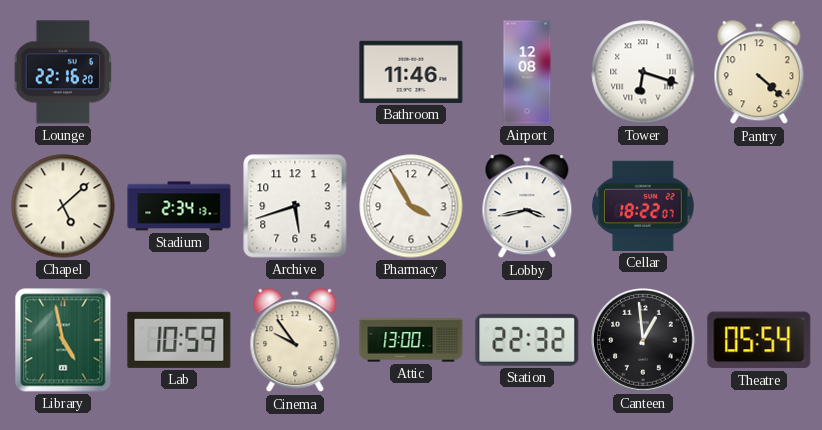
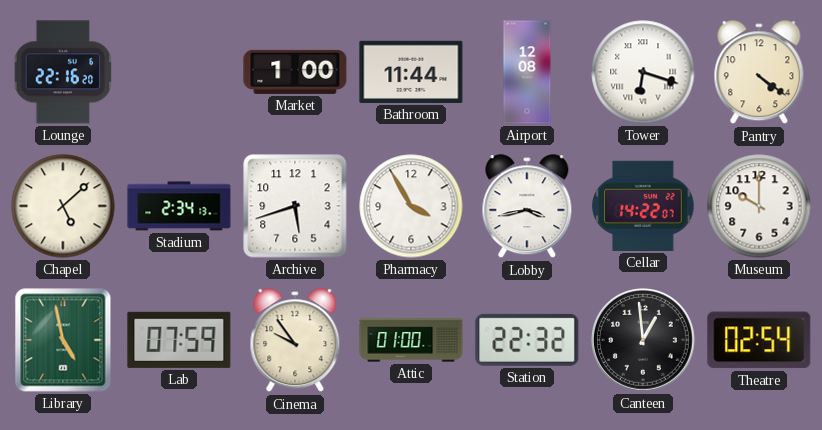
Market: none -> 1:00 (295, 72)
Bathroom: 11:46 -> 11:44 (411, 72)
Pantry: 4:22 -> 4:21 (759, 73)
Cellar: 18:22 -> 14:22 (643, 206)
Museum: none -> 10:00 (759, 206)
Lab: 10:59 -> 07:59 (179, 340)
Attic: 13:00 -> 01:00 (411, 340)
Theatre: 05:54 -> 02:54 (759, 340)
